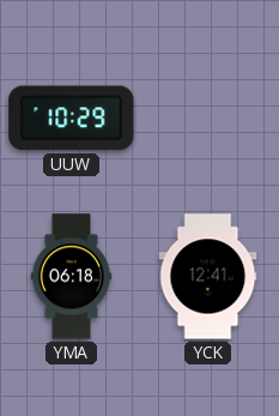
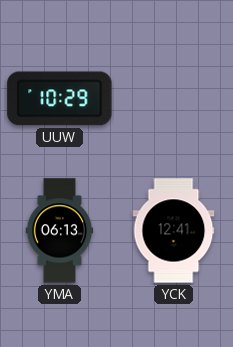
YMA: 06:18 -> 06:13 (60, 231)
